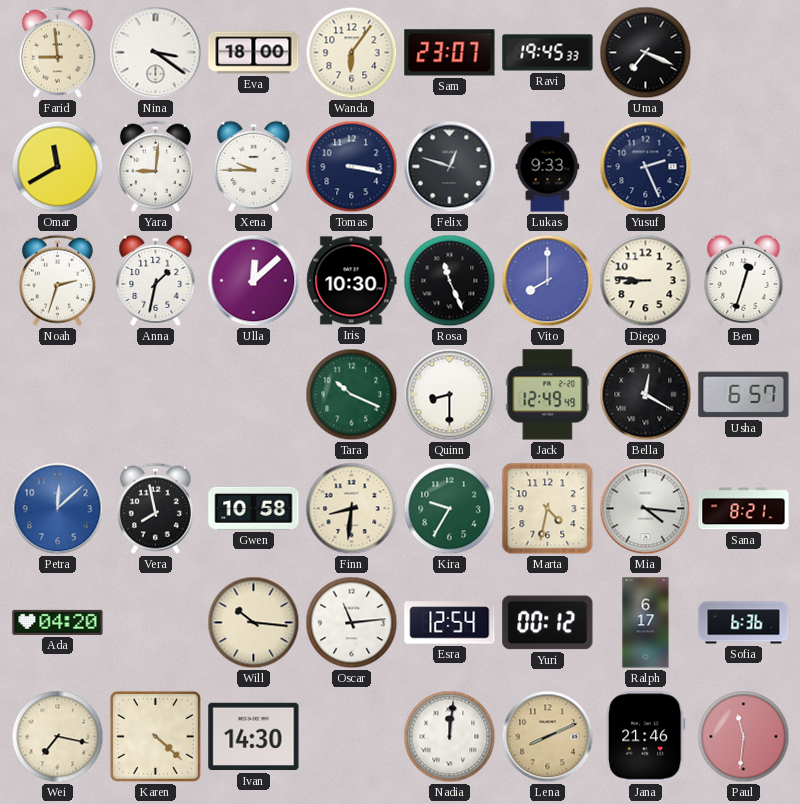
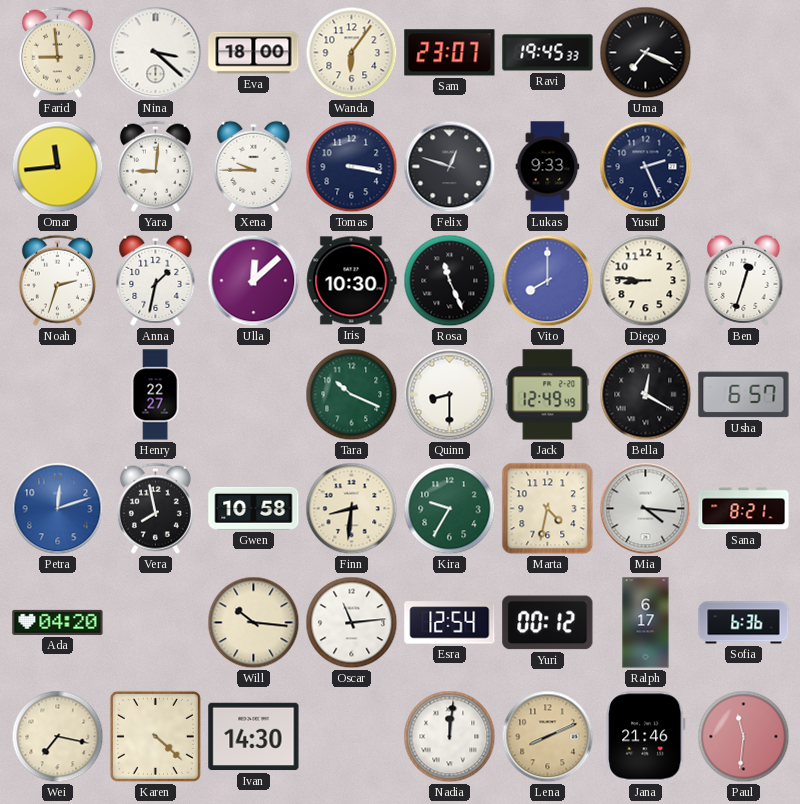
Nina: 3:21 -> 3:22 (156, 53)
Omar: 11:40 -> 11:44 (58, 167)
Henry: none -> 22:27 (155, 395)
Petra: 12:08 -> 12:12 (58, 509)
